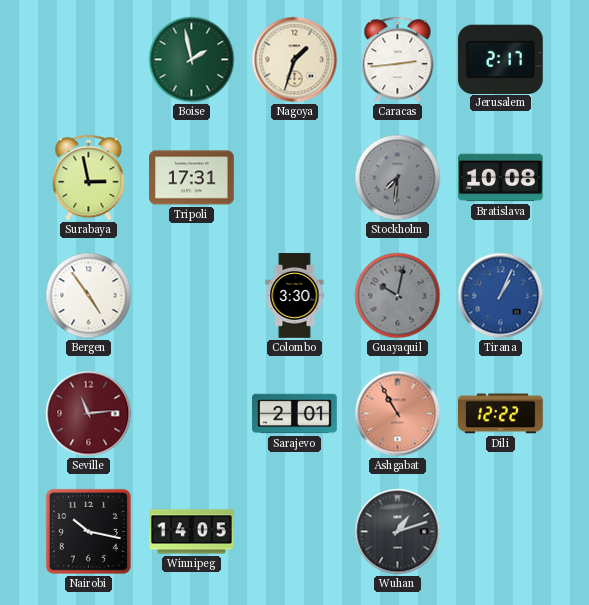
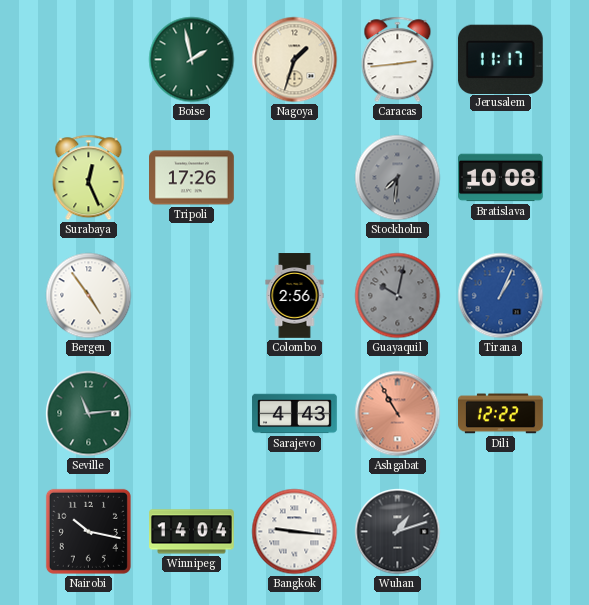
Jerusalem: 2:17 -> 11:17 (500, 59)
Surabaya: 2:58 -> 12:26 (89, 178)
Tripoli: 17:31 -> 17:26 (192, 178)
Colombo: 3:30 -> 2:56 (295, 296)
Seville dial: burgundy -> green (89, 414)
Sarajevo: 2:01 -> 4:43 (295, 414)
Winnipeg: 14:05 -> 14:04 (192, 532)
Bangkok: none -> 9:16 (295, 532)
